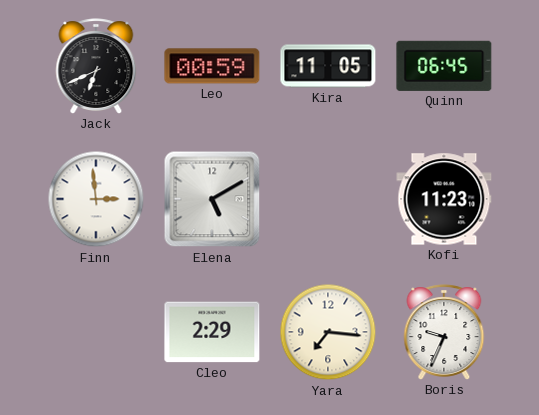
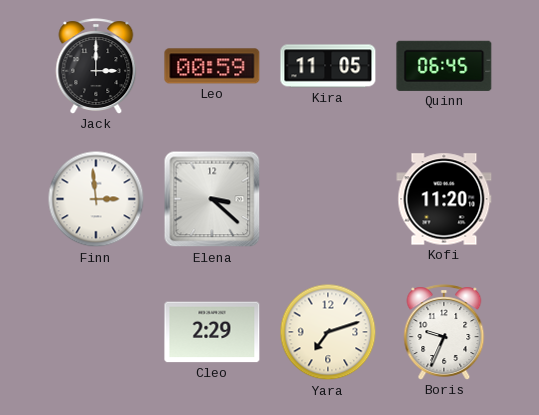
Jack: 6:41 -> 3:00 (96, 66)
Elena: 5:10 -> 3:22 (212, 199)
Kofi: 11:23 -> 11:20 (444, 199)
Yara: 7:16 -> 7:12 (328, 332)
